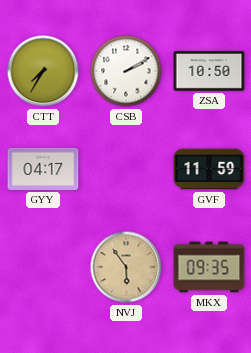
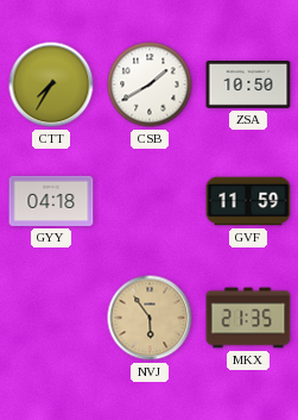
CSB: 2:10 -> 1:40 (150, 84)
GYY: 04:17 -> 04:18 (51, 201)
MKX: 09:35 -> 21:35 (248, 318)
